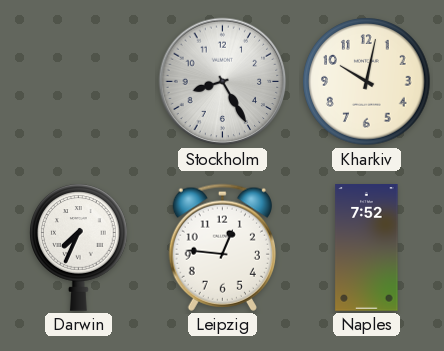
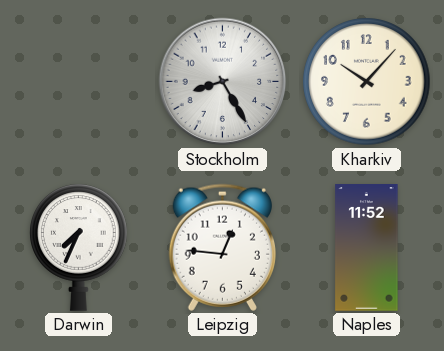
Kharkiv: 10:02 -> 10:07 (367, 82)
Naples: 7:52 -> 11:52 (367, 248)
